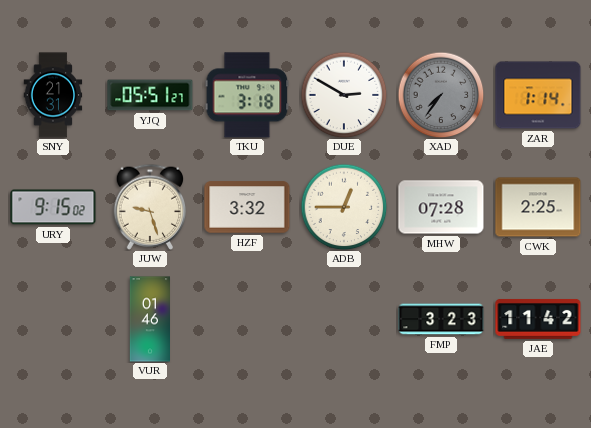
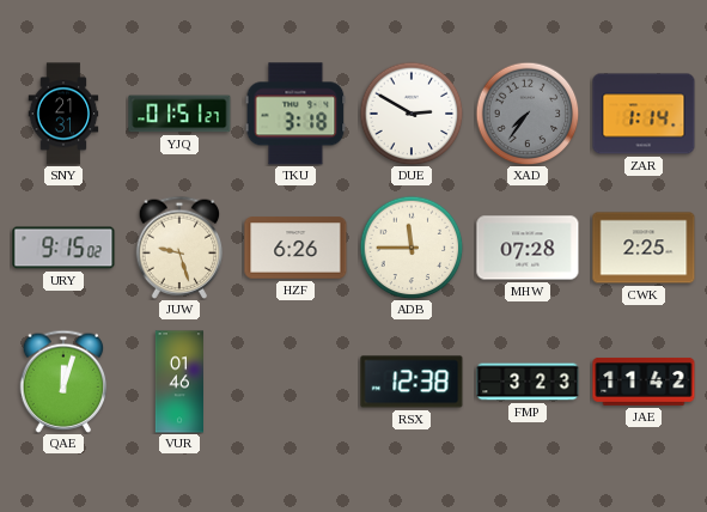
YJQ: 05:51 -> 01:51 (179, 114)
HZF: 3:32 -> 6:26 (295, 248)
ADB: 12:45 -> 11:45 (412, 248)
QAE: none -> 12:03 (63, 382)
RSX: none -> 12:38 (412, 382)
